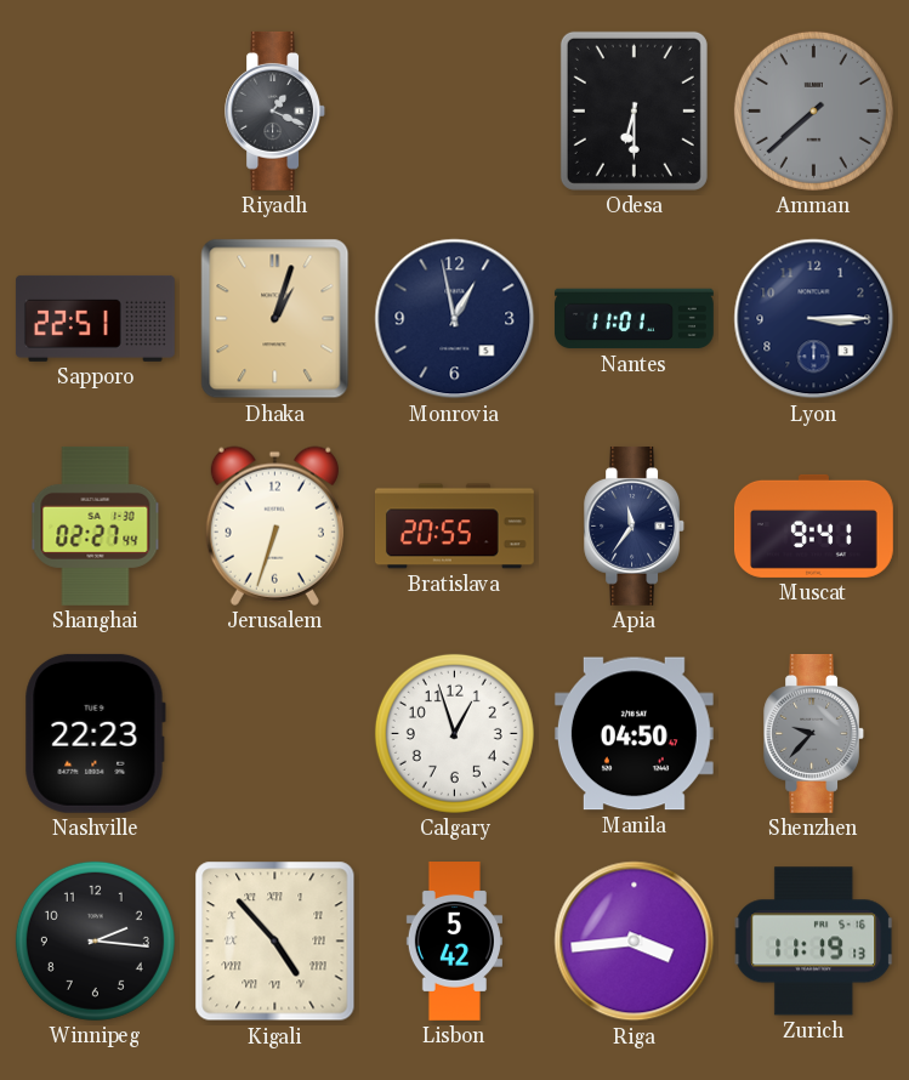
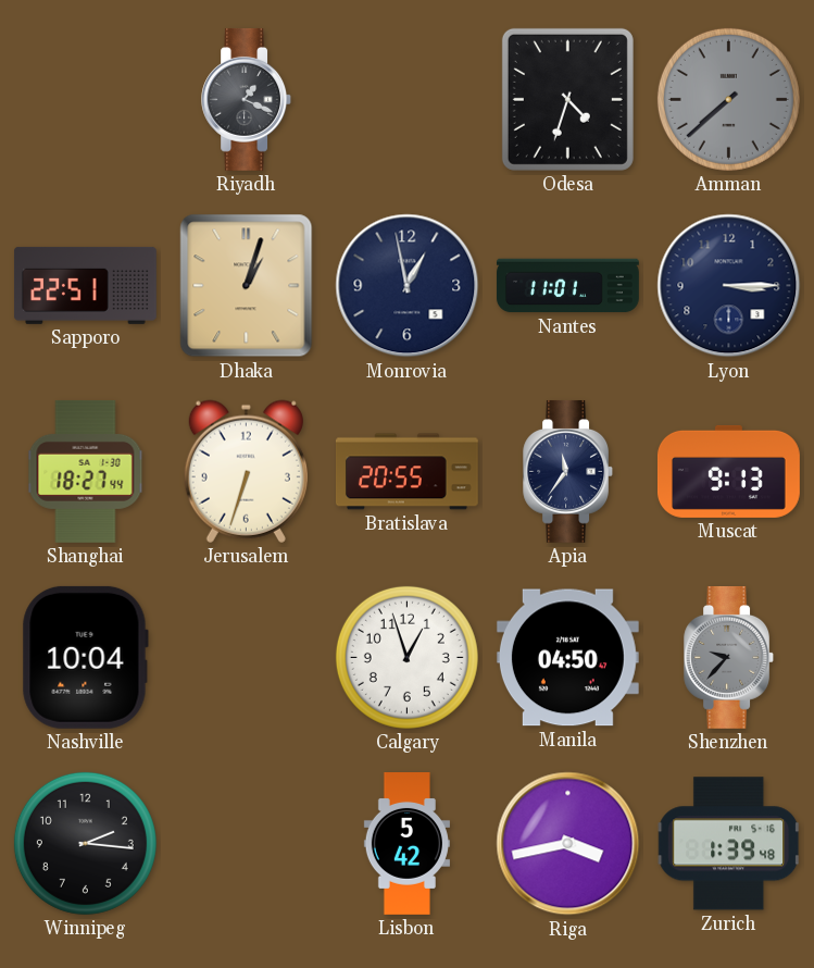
Odesa: 6:30 -> 4:33 (567, 99)
Shanghai: 02:27 -> 18:27 (86, 471)
Muscat: 9:41 -> 9:13 (729, 471)
Nashville: 22:23 -> 10:04 (85, 657)
Kigali: 4:53 -> none (275, 942)
Riga: 3:44 -> 3:43 (568, 844)
Zurich: 11:19 -> 1:39 (729, 844)
